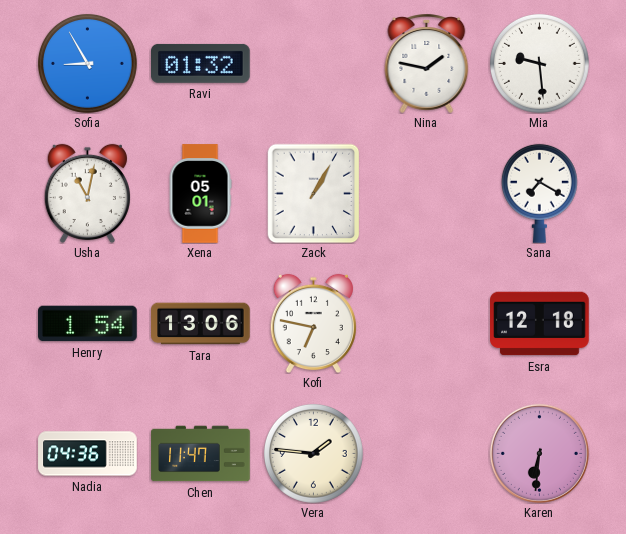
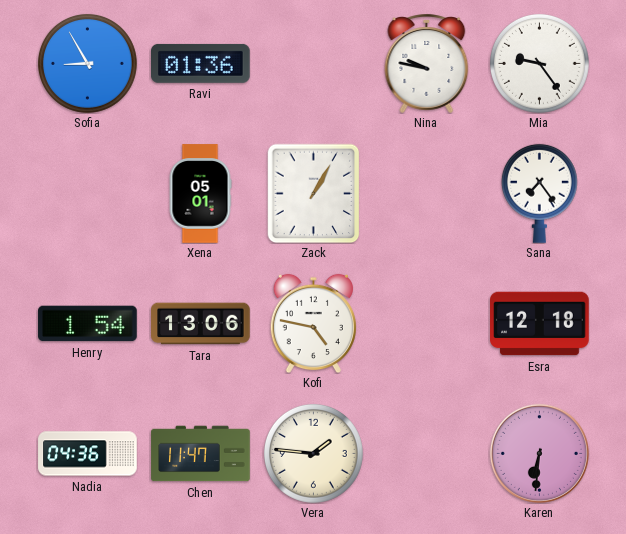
Ravi: 01:32 -> 01:36 (201, 63)
Nina: 1:47 -> 9:47 (427, 63)
Mia: 9:29 -> 9:24 (539, 63)
Usha: 11:02 -> none (87, 193)
Sana: 7:20 -> 7:24 (539, 193)
Kofi: 6:47 -> 4:47 (313, 323)
